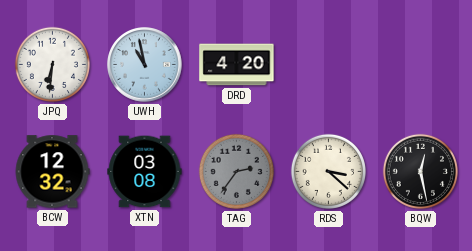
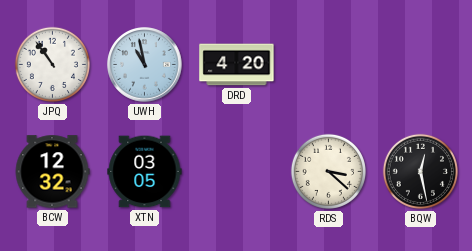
JPQ: 6:31 -> 10:54 (52, 64)
XTN: 03:08 -> 03:05 (145, 172)
TAG: 2:36 -> none (236, 171)
